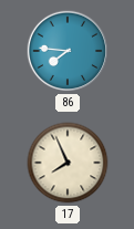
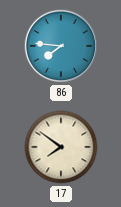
17: 7:56 -> 7:51 (61, 147)
